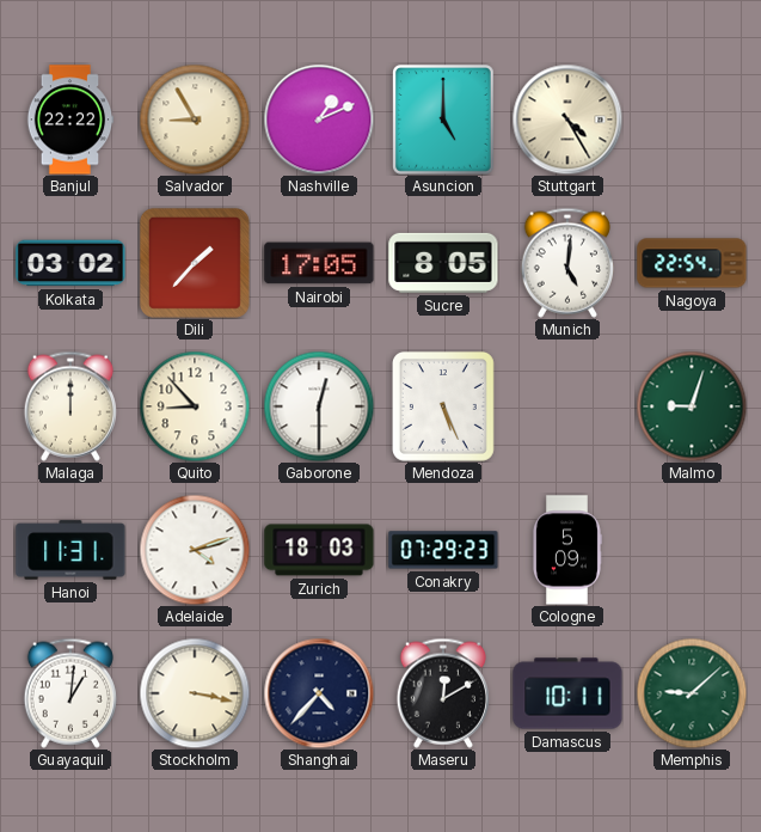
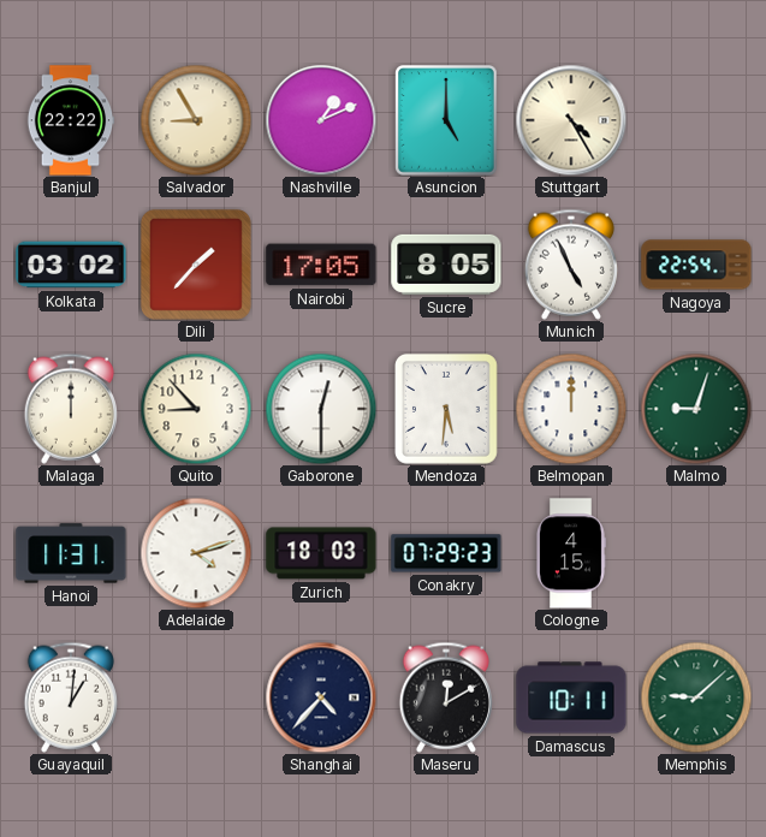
Munich: 5:01 -> 4:56 (571, 265)
Mendoza: 5:26 -> 5:31 (446, 409)
Belmopan: none -> 12:00 (571, 409)
Cologne: 5:09 -> 4:15 (570, 553)
Stockholm: 3:17 -> none (195, 693)
